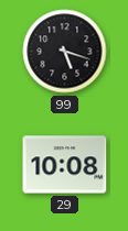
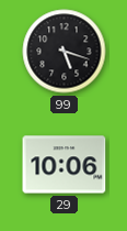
29: 10:08 -> 10:06 (65, 165)
